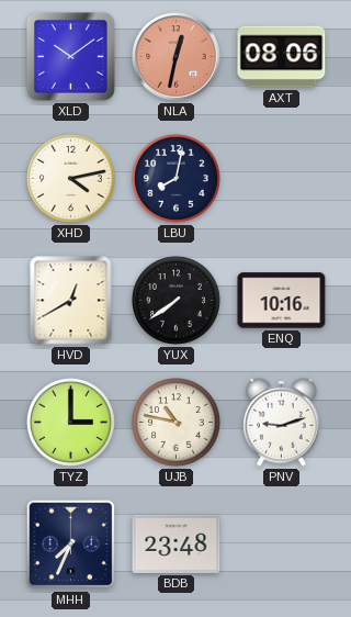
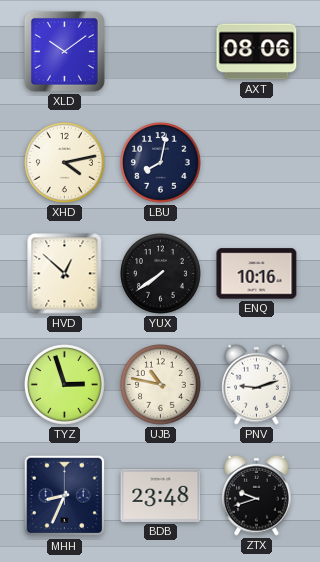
NLA: 12:32 -> none (177, 57)
HVD: 12:40 -> 12:52 (65, 274)
TYZ: 3:00 -> 2:57 (65, 385)
MHH: 7:34 -> 8:34 (65, 496)
ZTX: none -> 9:42 (257, 495)
